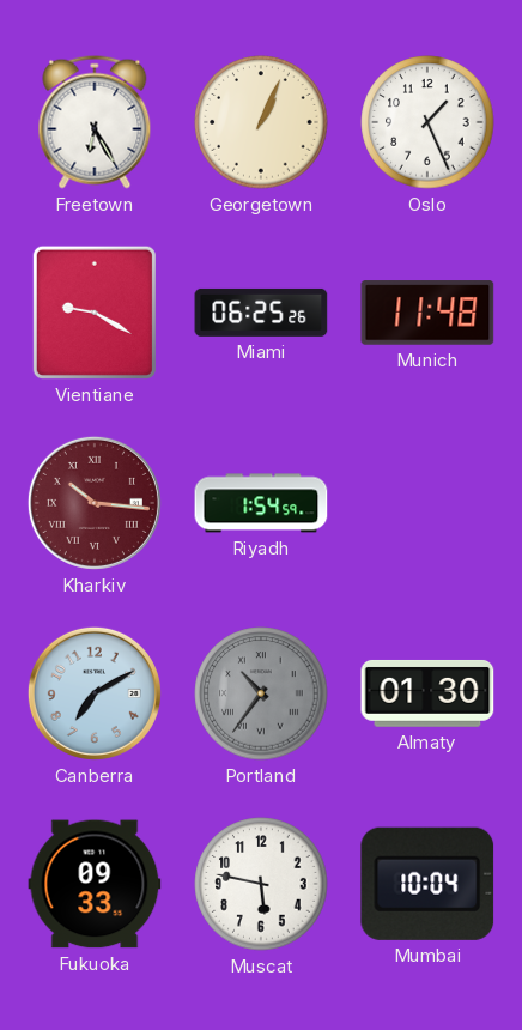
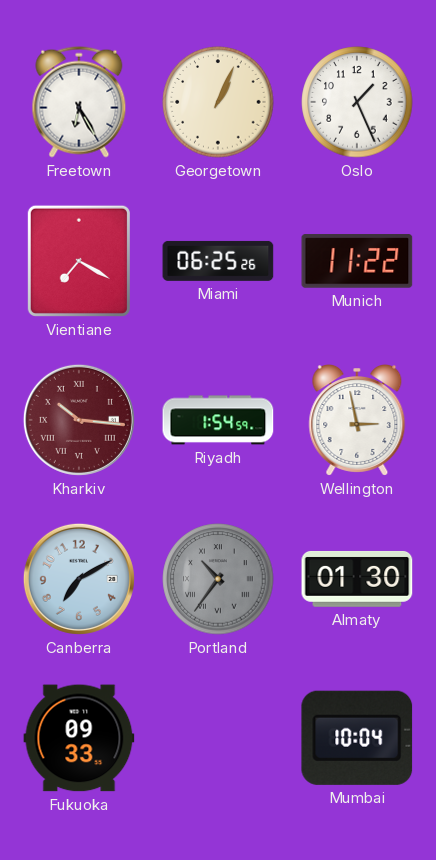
Vientiane: 9:20 -> 7:20 (79, 261)
Munich: 11:48 -> 11:22 (357, 261)
Wellington: none -> 2:58 (357, 421)
Muscat: 5:47 -> none (261, 884)
